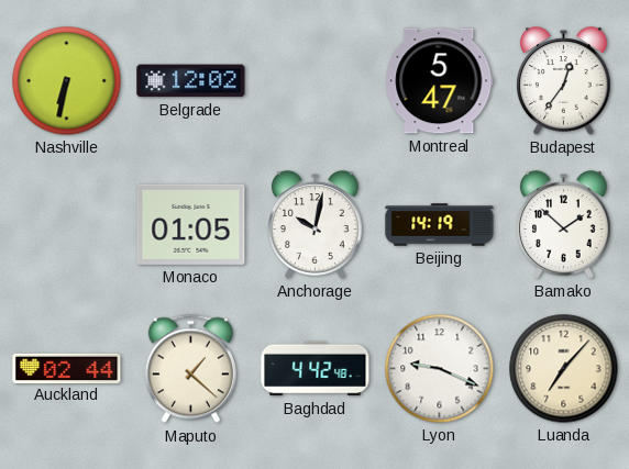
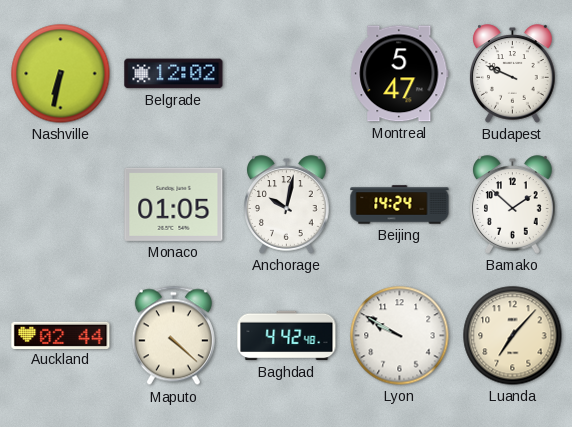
Budapest: 12:36 -> 9:49 (513, 74)
Beijing: 14:19 -> 14:24 (400, 205)
Maputo: 1:22 -> 4:22 (173, 336)
Lyon: 9:19 -> 9:50 (400, 336)
